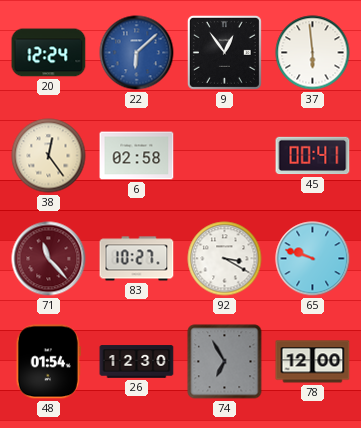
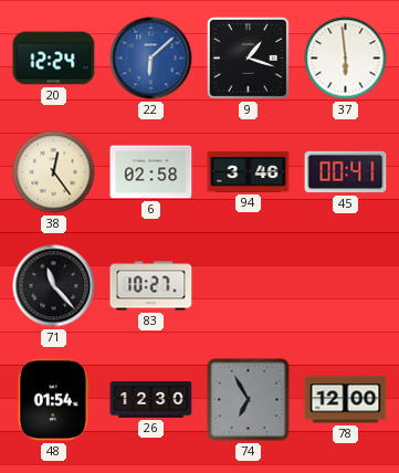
9: 12:54 -> 1:18 (248, 57)
94: none -> 3:46 (249, 171)
71 dial: burgundy -> black (54, 286)
92: 3:20 -> none (225, 259)
65: 9:48 -> none (313, 259)
